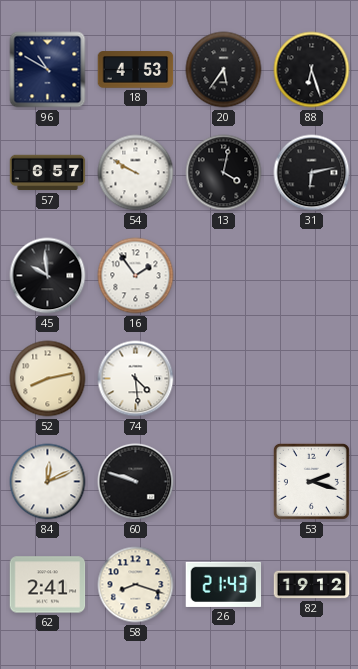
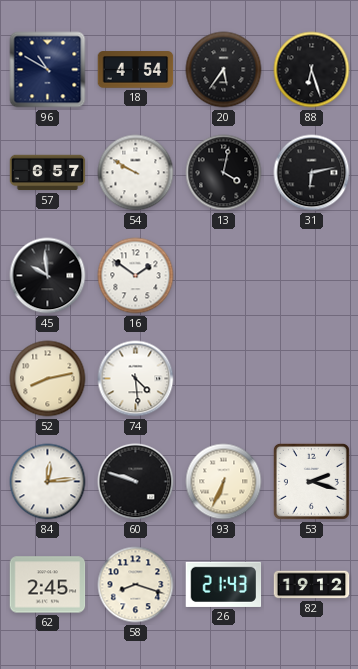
18: 4:53 -> 4:54 (136, 70)
16: 1:54 -> 1:51 (136, 276)
84: 12:11 -> 12:14 (48, 482)
93: none -> 6:34 (224, 482)
62: 2:41 -> 2:45 (48, 585)
